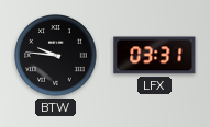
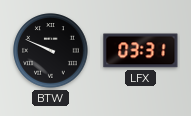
BTW: 9:46 -> 9:49 (51, 51)
